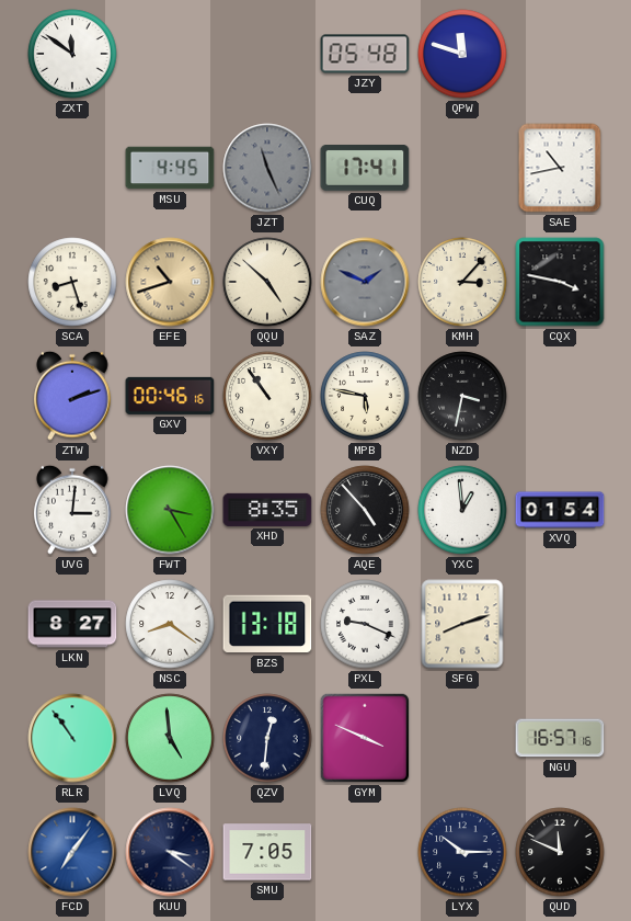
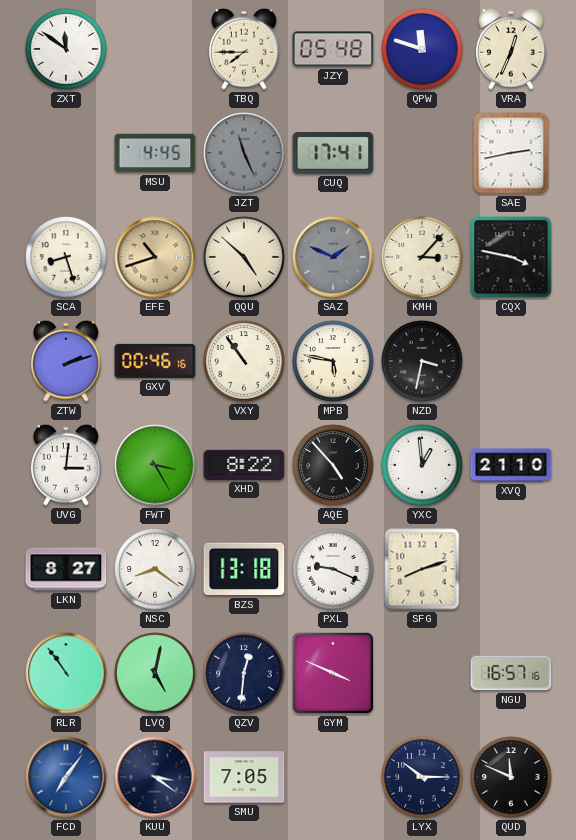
TBQ: none -> 7:45 (244, 49)
VRA: none -> 12:34 (511, 49)
SAE: 10:43 -> 2:43 (511, 153)
XHD: 8:35 -> 8:22 (244, 465)
XVQ: 01:54 -> 21:10 (511, 465)
LVQ: 4:59 -> 5:02 (155, 673)
